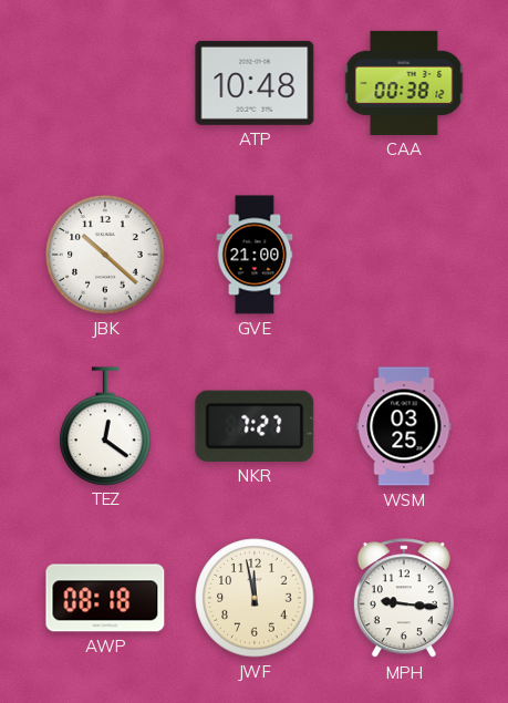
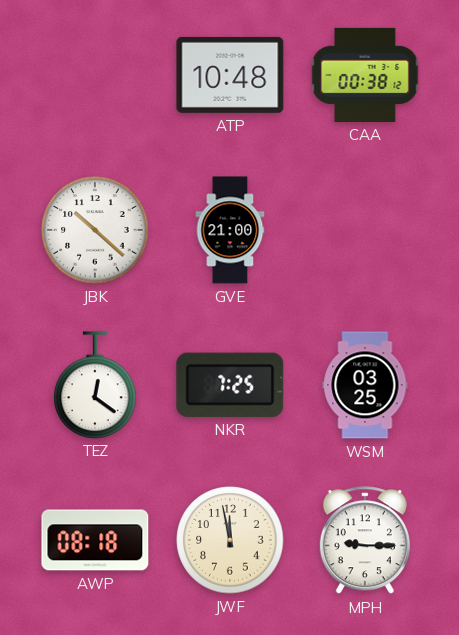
NKR: 7:27 -> 7:25 (230, 385)
MPH: 9:16 -> 9:15 (365, 541)
